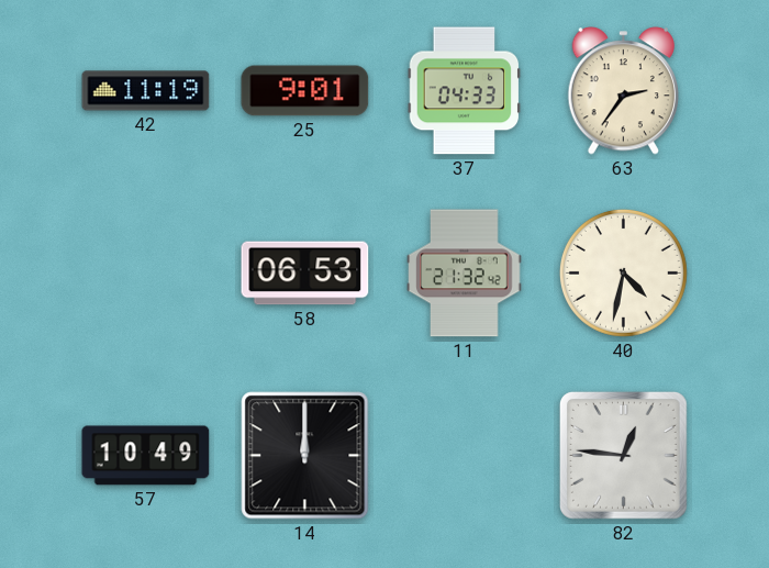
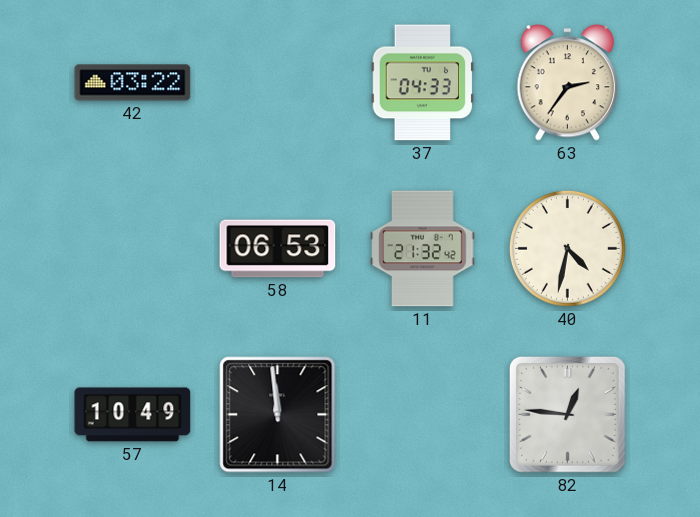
42: 11:19 -> 03:22 (133, 83)
25: 9:01 -> none (305, 91)
14: 12:00 -> 11:59 (278, 415)
